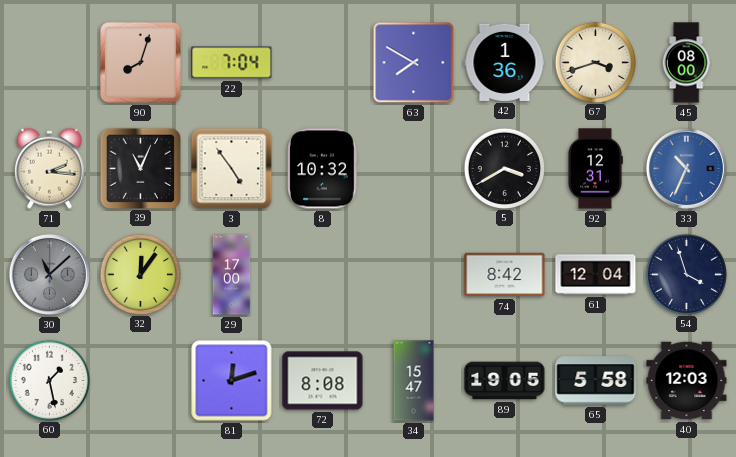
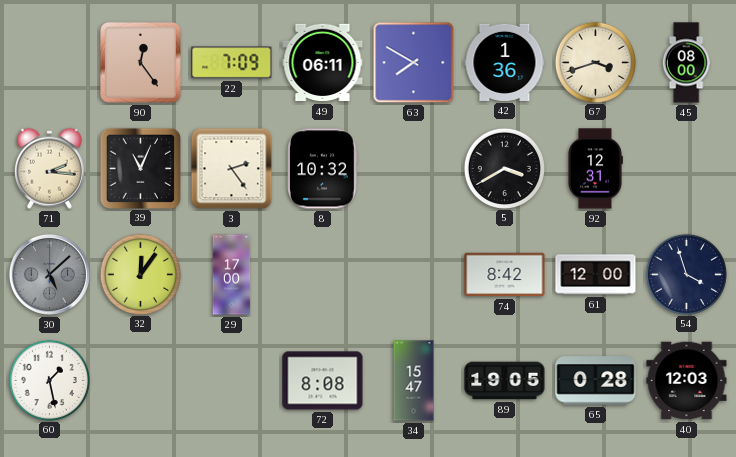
90: 8:03 -> 12:24 (141, 63)
22: 7:04 -> 7:09 (232, 63)
49: none -> 06:11 (323, 63)
3: 4:54 -> 2:24 (232, 169)
33: 10:34 -> none (686, 168)
30: 11:08 -> 5:08 (49, 274)
61: 12:04 -> 12:00 (596, 275)
81: 12:12 -> none (232, 381)
65: 5:58 -> 0:28 (596, 381)
